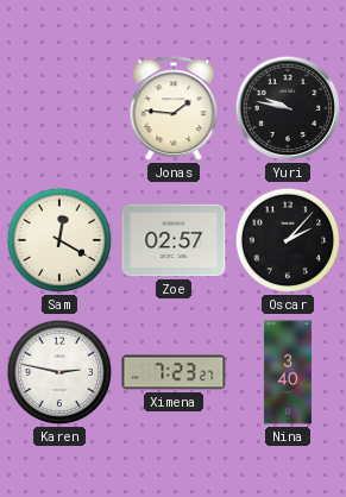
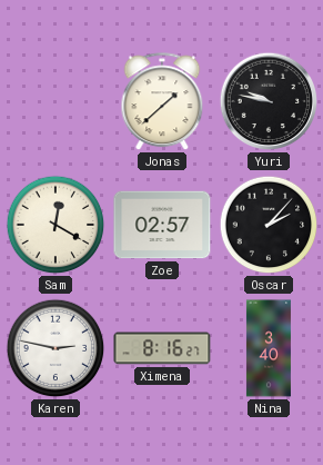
Jonas: 1:46 -> 1:38 (162, 102)
Ximena: 7:23 -> 8:16 (162, 348)
